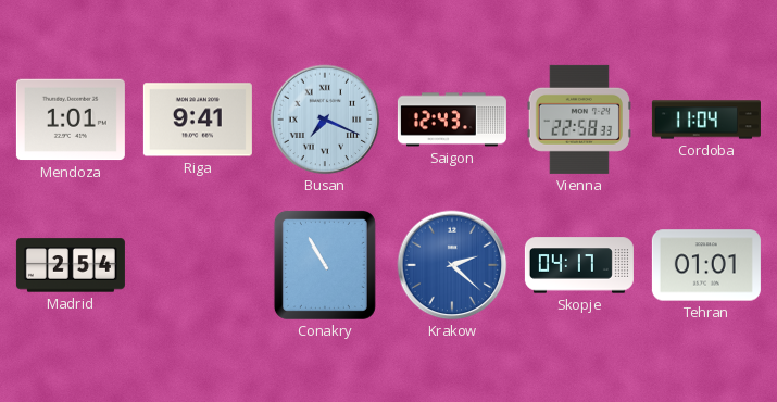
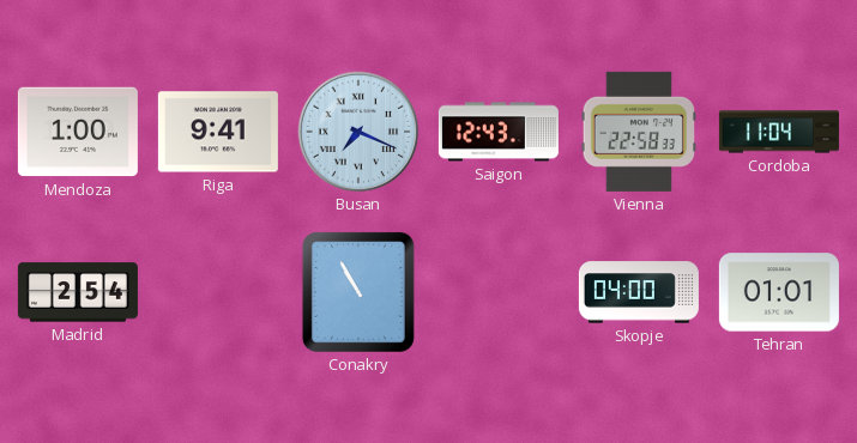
Mendoza: 1:01 -> 1:00 (78, 132)
Krakow: 2:22 -> none (452, 265)
Skopje: 04:17 -> 04:00 (639, 292)
